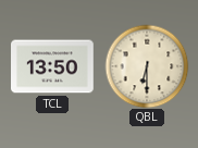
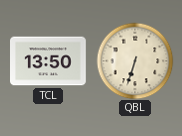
QBL: 6:30 -> 6:33 (135, 61)
